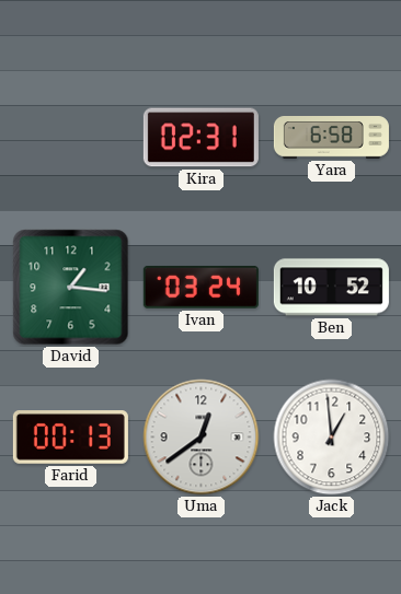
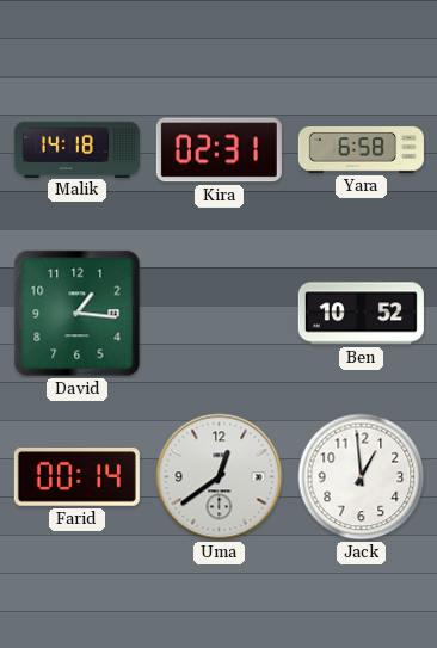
Malik: none -> 14:18 (76, 149)
Ivan: 03:24 -> none (200, 287)
Farid: 00:13 -> 00:14 (76, 477)
